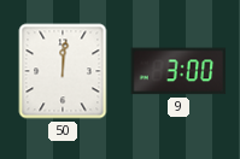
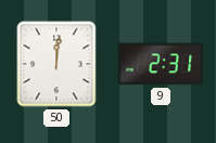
9: 3:00 -> 2:31 (161, 64)
